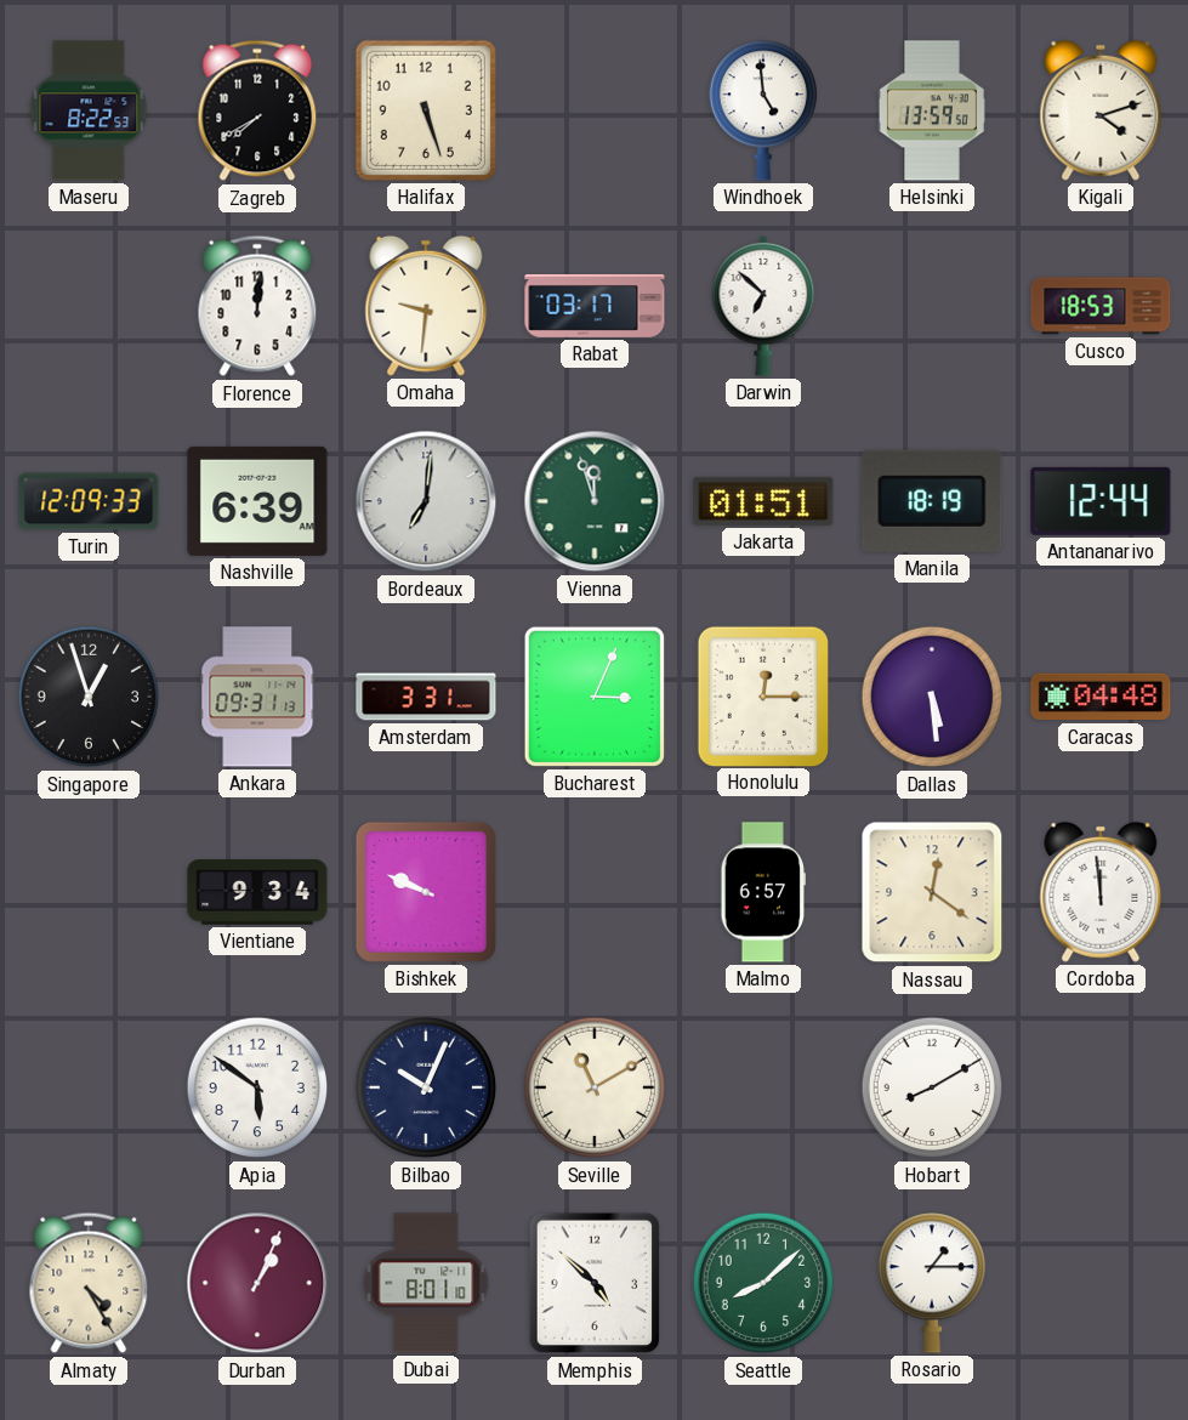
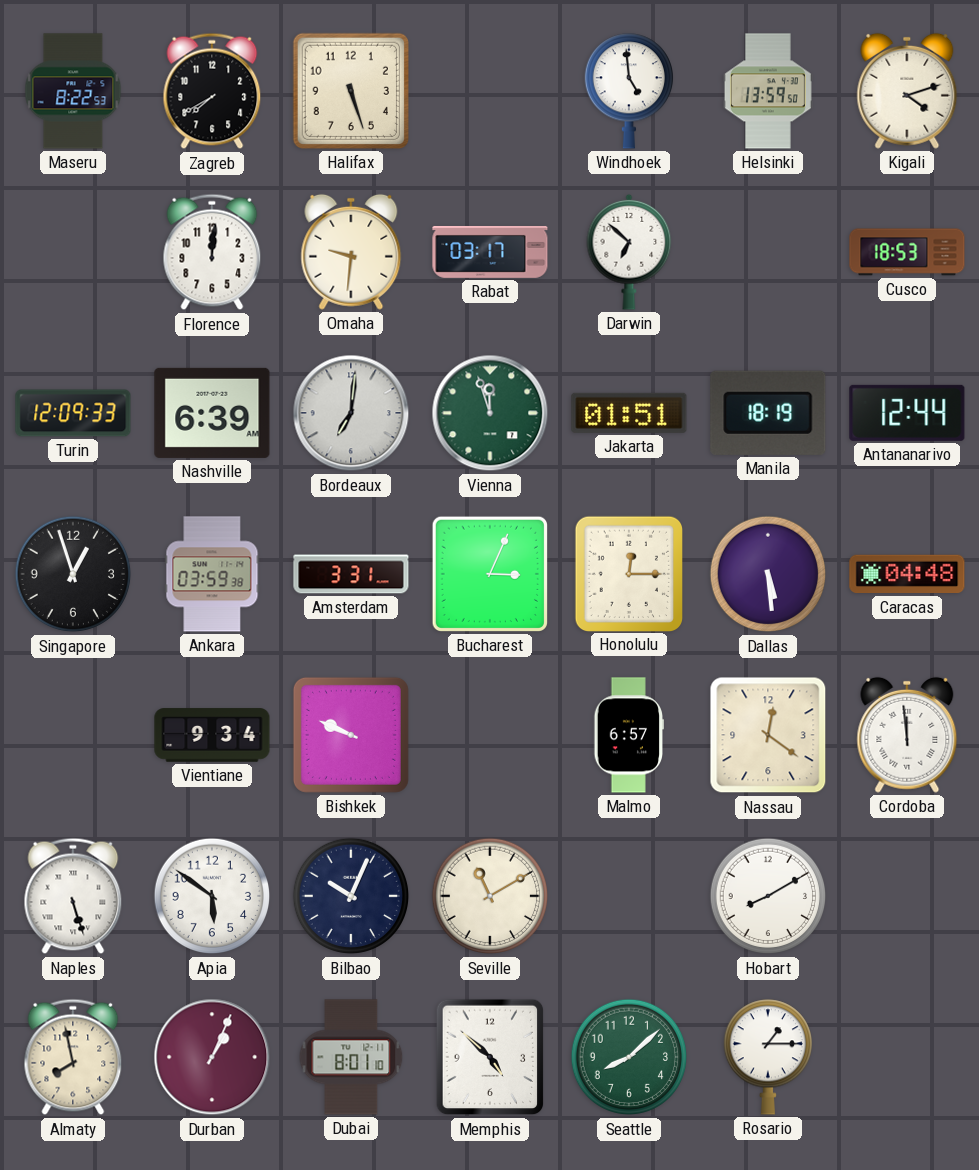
Ankara: 09:31 -> 03:59 (212, 574)
Naples: none -> 5:27 (73, 896)
Almaty: 4:25 -> 7:58 (73, 1057)
